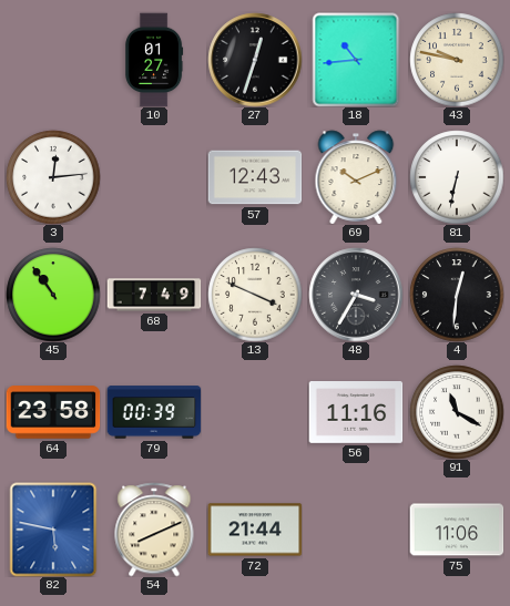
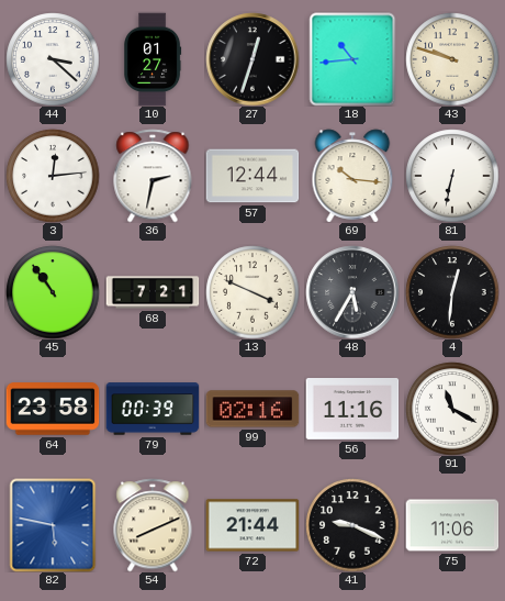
44: none -> 3:22 (53, 59)
43: 9:47 -> 9:48 (452, 59)
36: none -> 2:32 (153, 176)
57: 12:43 -> 12:44 (252, 176)
69: 10:11 -> 10:16 (352, 176)
68: 7:49 -> 7:21 (153, 292)
48: 3:35 -> 5:35 (352, 292)
99: none -> 02:16 (252, 409)
41: none -> 9:19 (352, 525)
